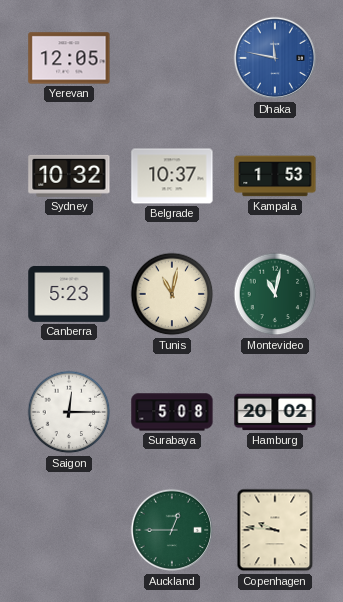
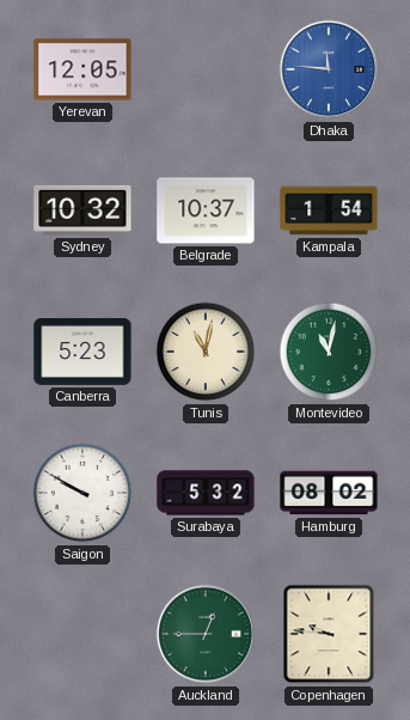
Dhaka: 11:47 -> 11:46 (329, 69)
Kampala: 1:53 -> 1:54 (329, 210)
Saigon: 12:15 -> 9:50 (82, 493)
Surabaya: 5:08 -> 5:32 (206, 493)
Hamburg: 20:02 -> 08:02 (329, 493)
